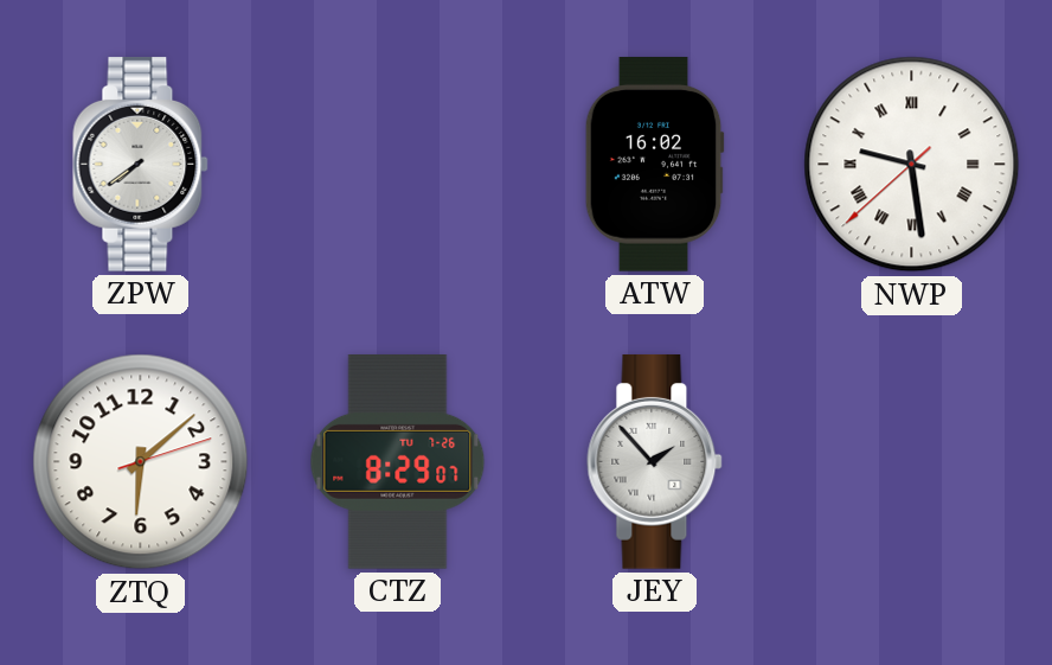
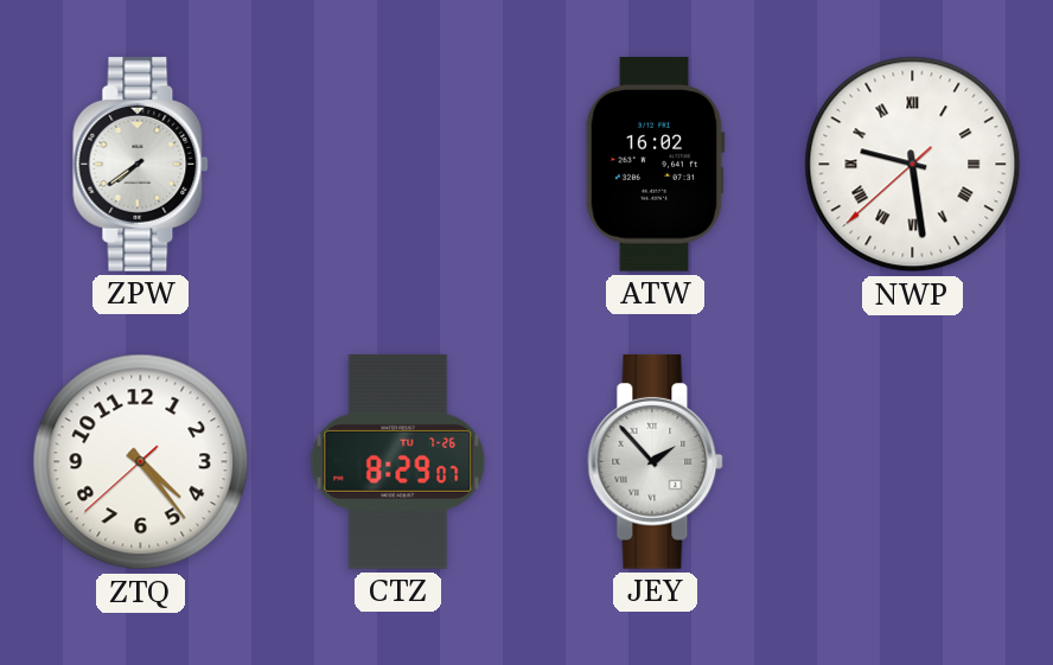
ZTQ: 6:08 -> 4:23 (141, 462)
